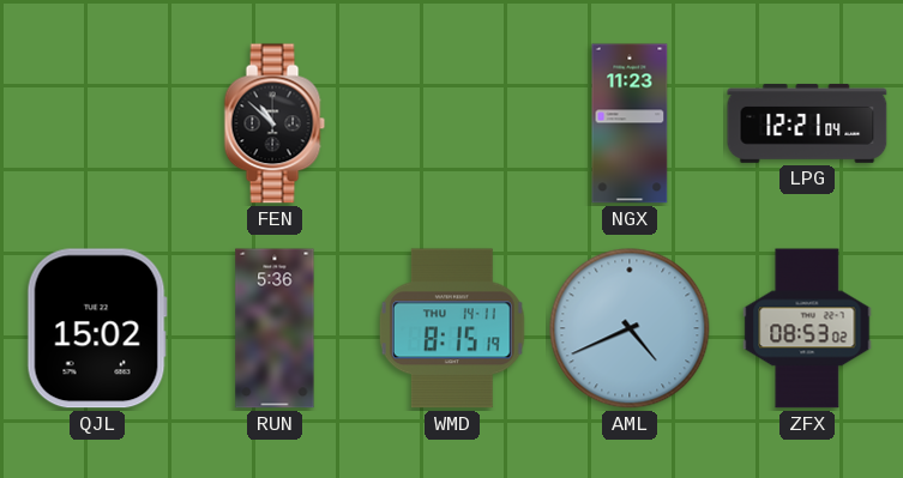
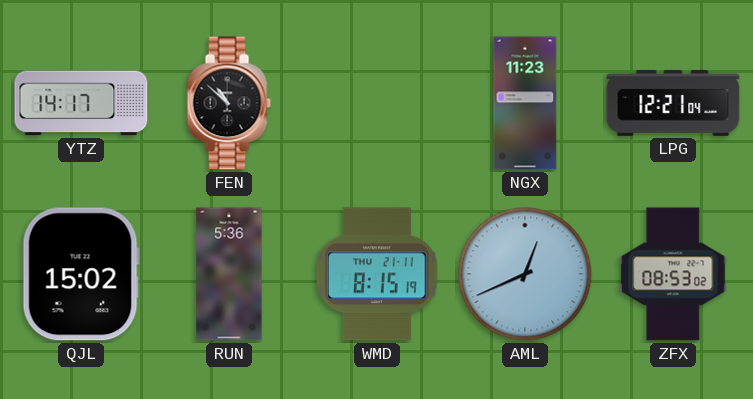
YTZ: none -> 14:17 (81, 103)
WMD date: THU 14-11 -> THU 21-11 (377, 274)
AML: 4:41 -> 12:41 (525, 274)
